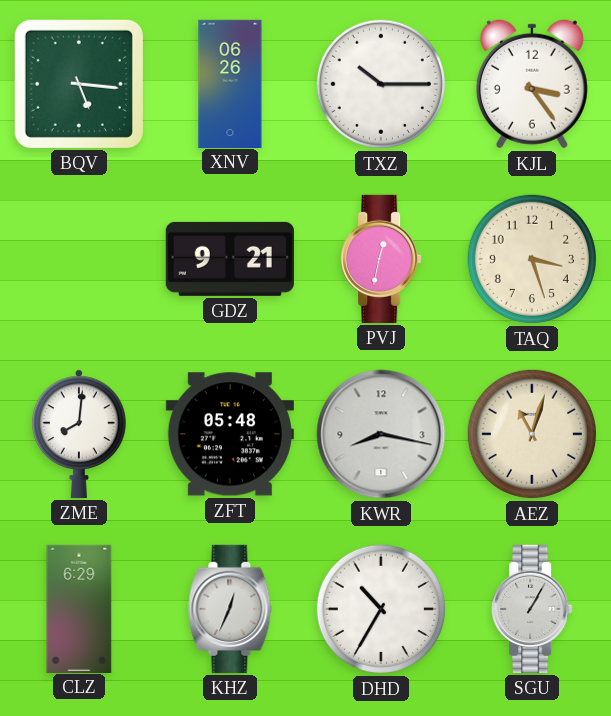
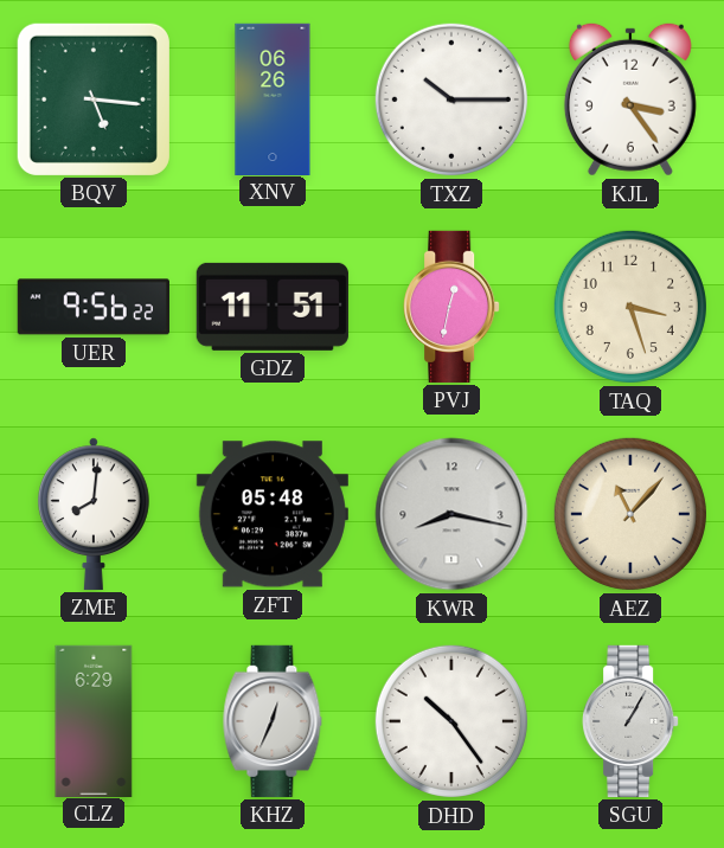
UER: none -> 9:56 (94, 307)
GDZ: 9:21 -> 11:51 (273, 307)
AEZ: 11:03 -> 11:07 (630, 514)
DHD: 10:35 -> 10:24 (451, 721)
